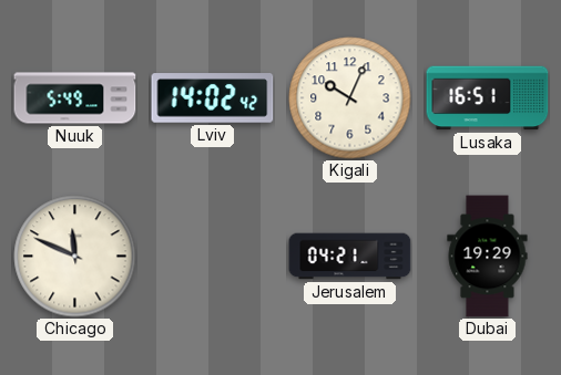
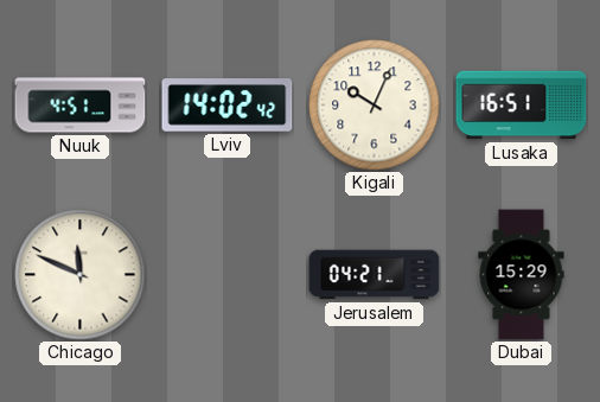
Nuuk: 5:49 -> 4:51 (81, 106)
Dubai: 19:29 -> 15:29 (522, 275)
